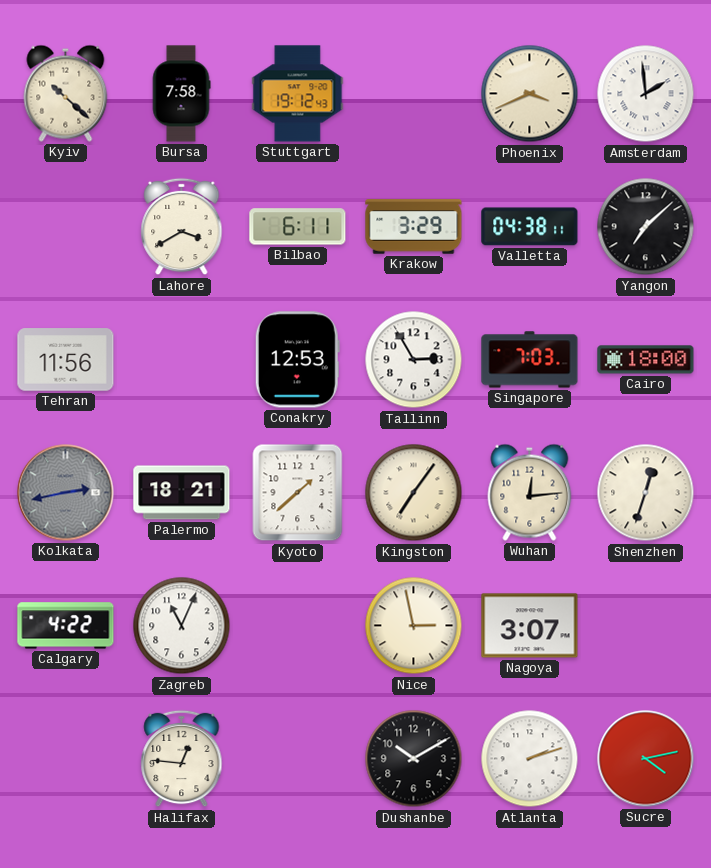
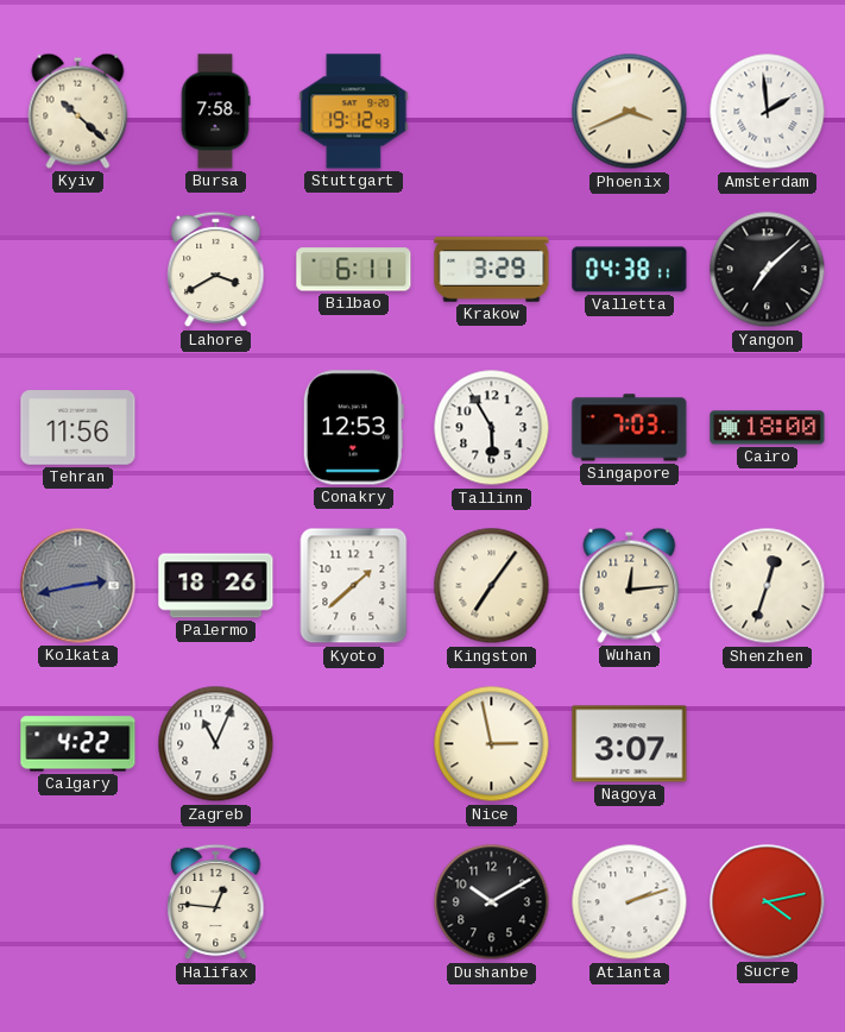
Tallinn: 2:55 -> 5:55 (492, 428)
Palermo: 18:21 -> 18:26 (216, 586)
